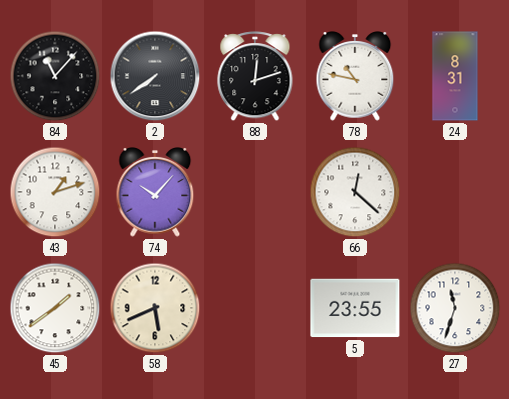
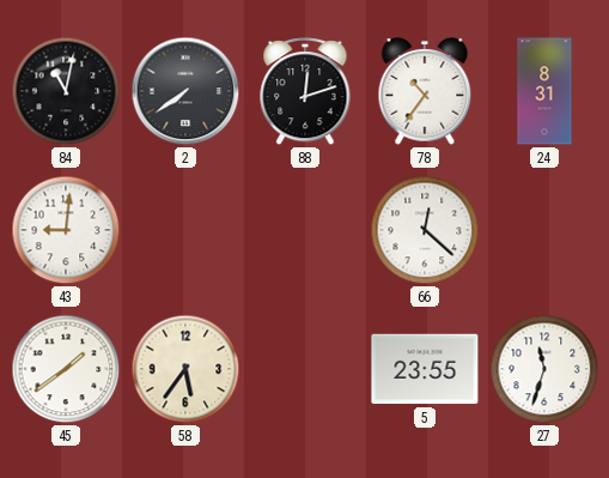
84: 11:07 -> 11:02 (66, 91)
78: 10:47 -> 10:36 (425, 92)
43: 1:12 -> 9:01 (66, 230)
74: 10:07 -> none (155, 193)
58: 5:41 -> 5:36 (185, 369)
